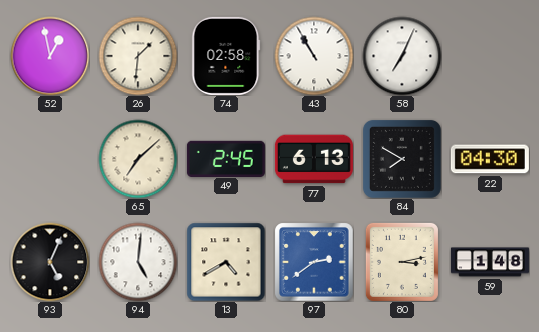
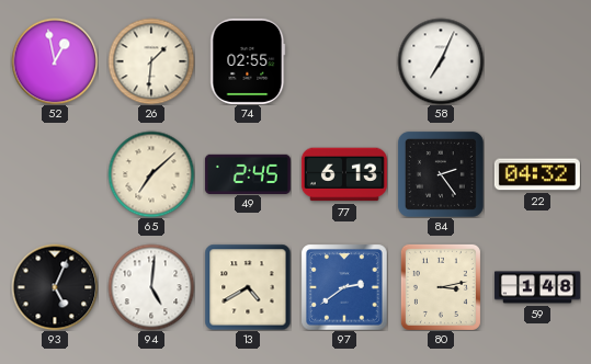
74: 02:58 -> 02:55 (248, 61)
43: 10:55 -> none (314, 56)
84: 7:50 -> 2:24 (441, 174)
22: 04:30 -> 04:32 (537, 174)
